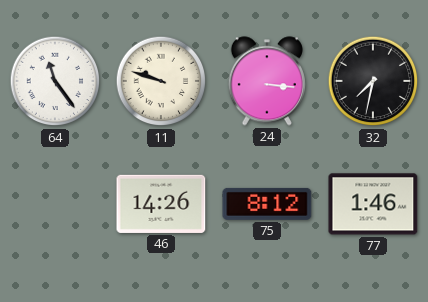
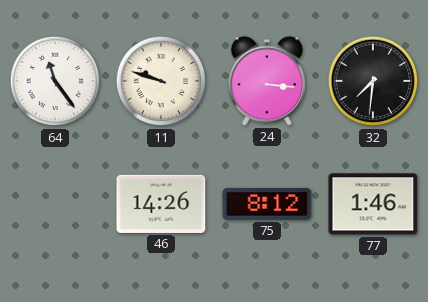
32: 7:32 -> 7:31 (373, 81)
